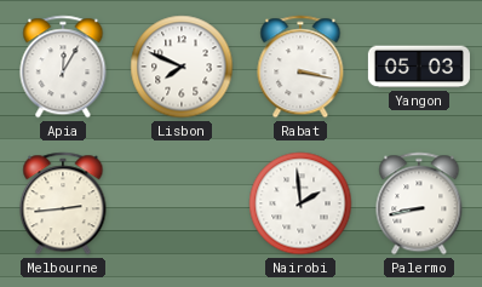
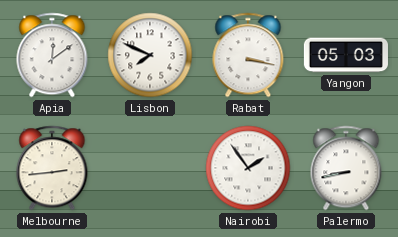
Apia: 12:05 -> 12:09 (52, 55)
Nairobi: 1:59 -> 1:54 (248, 168)
